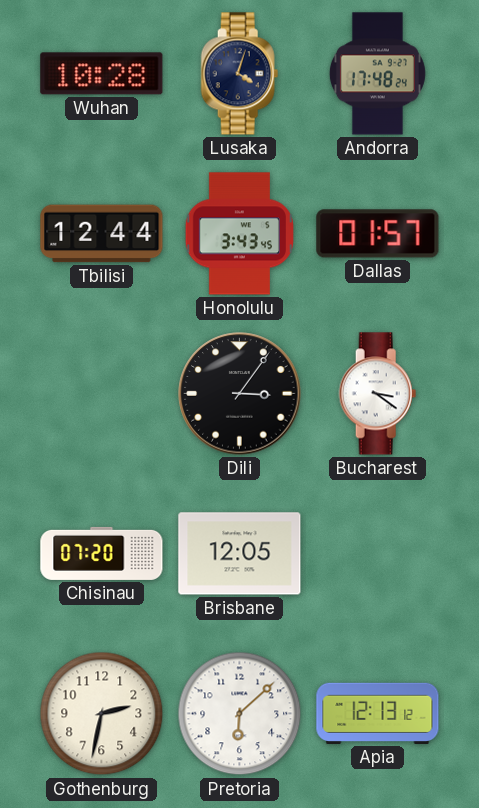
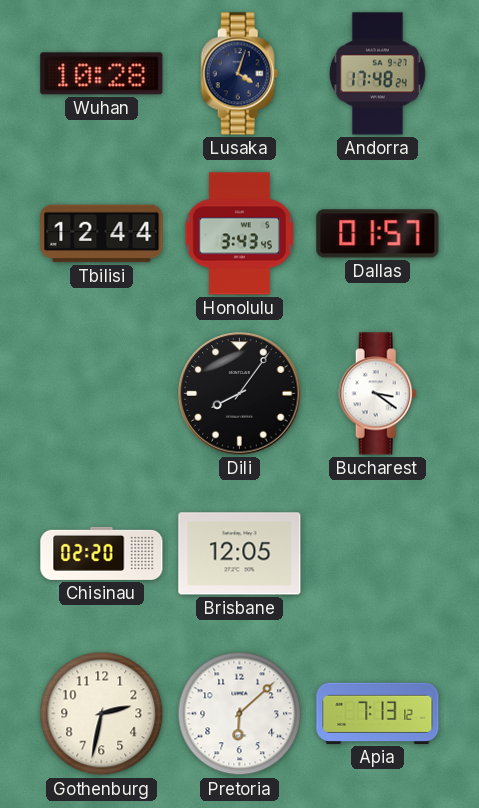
Dili: 3:06 -> 8:06 (240, 394)
Chisinau: 07:20 -> 02:20 (102, 553)
Apia: 12:13 -> 7:13 (378, 713)
